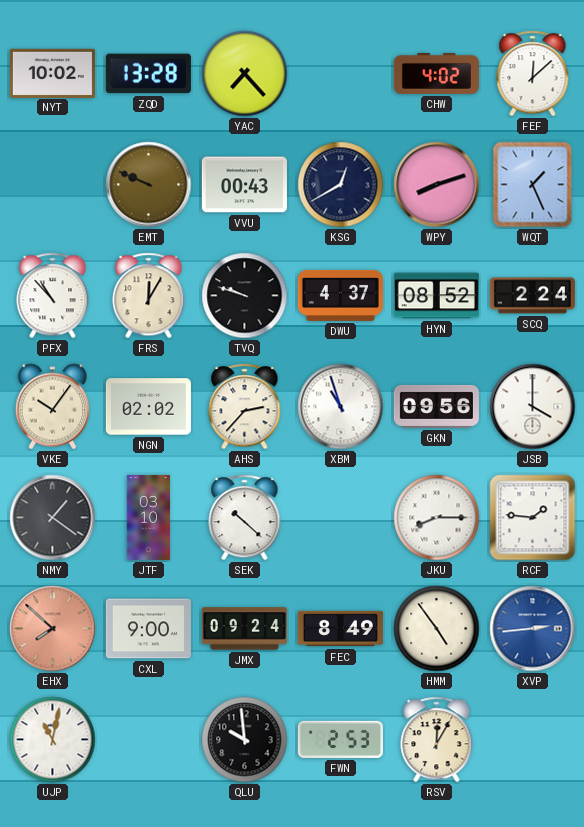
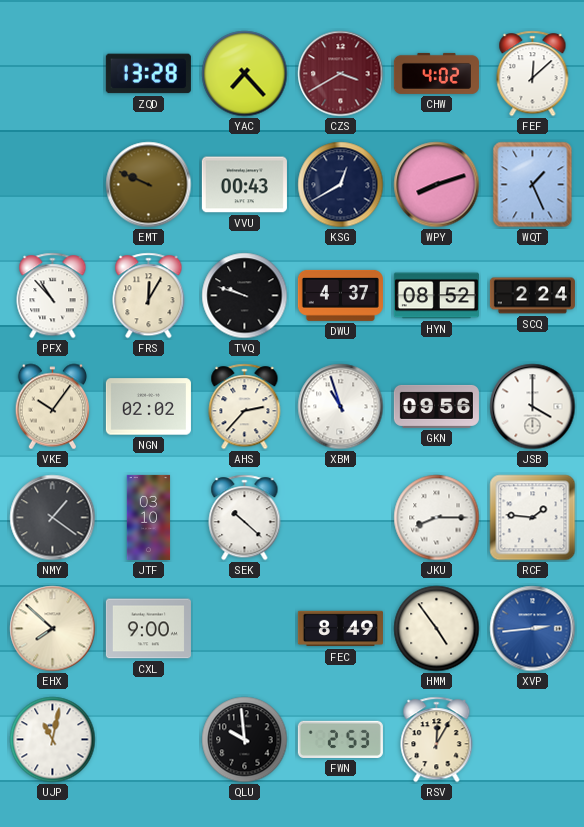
NYT: 10:02 -> none (52, 73)
CZS: none -> 3:40 (341, 74)
EHX dial: salmon -> cream (53, 629)
JMX: 09:24 -> none (244, 629)
